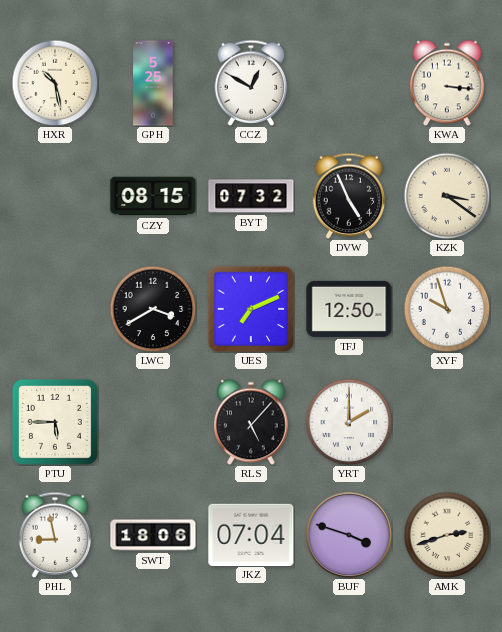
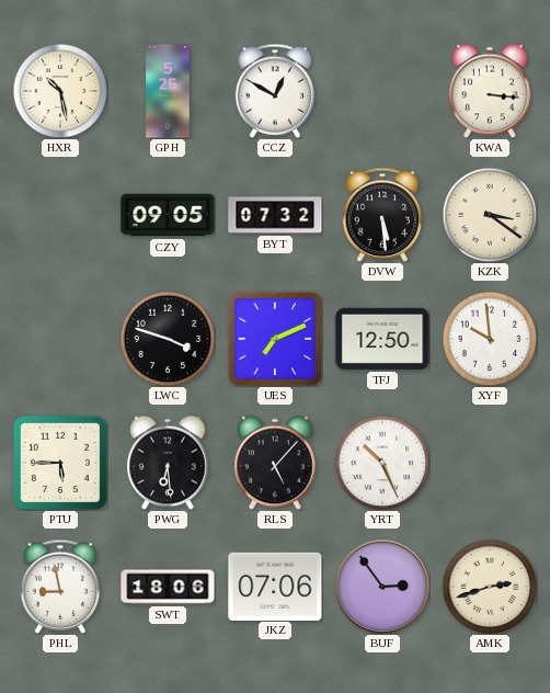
CZY: 08:15 -> 09:05 (168, 215)
DVW: 4:56 -> 5:29 (382, 215)
LWC: 3:40 -> 3:48 (168, 339)
XYF: 9:57 -> 9:59 (490, 339)
PWG: none -> 6:29 (168, 463)
YRT: 2:00 -> 10:26 (382, 463)
JKZ: 07:04 -> 07:06 (275, 586)
BUF: 3:48 -> 2:54 (382, 587)
